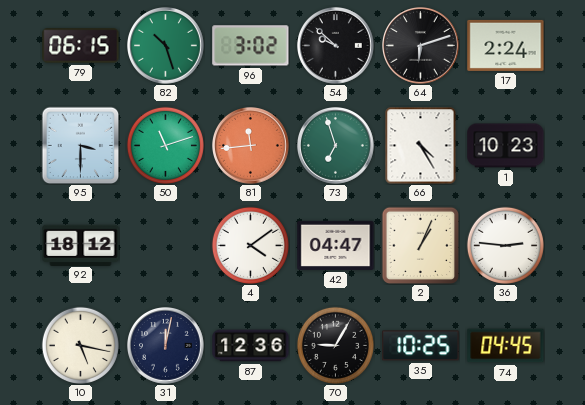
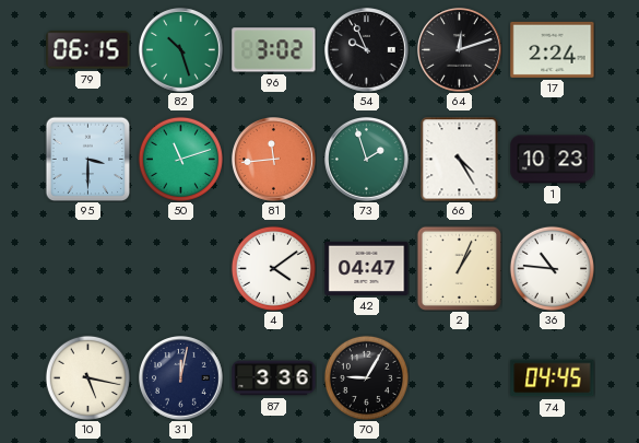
54: 9:52 -> 9:56 (367, 50)
64: 6:12 -> 12:12 (460, 50)
73: 6:57 -> 1:57 (367, 160)
92: 18:12 -> none (81, 245)
36: 2:46 -> 10:46 (552, 268)
87: 12:36 -> 3:36 (274, 378)
35: 10:25 -> none (421, 346)
